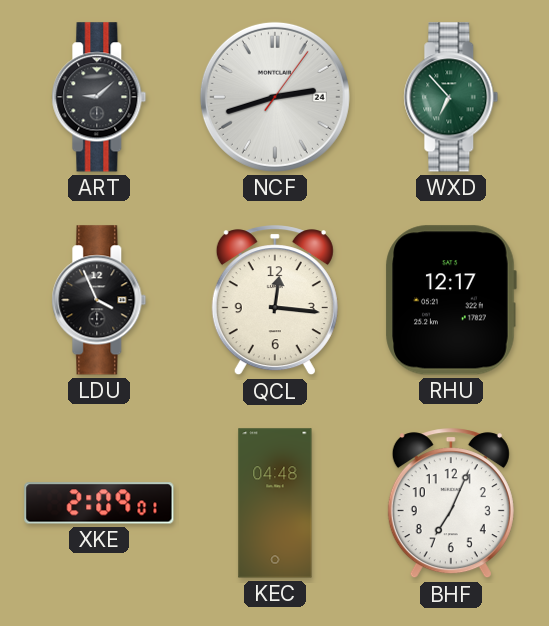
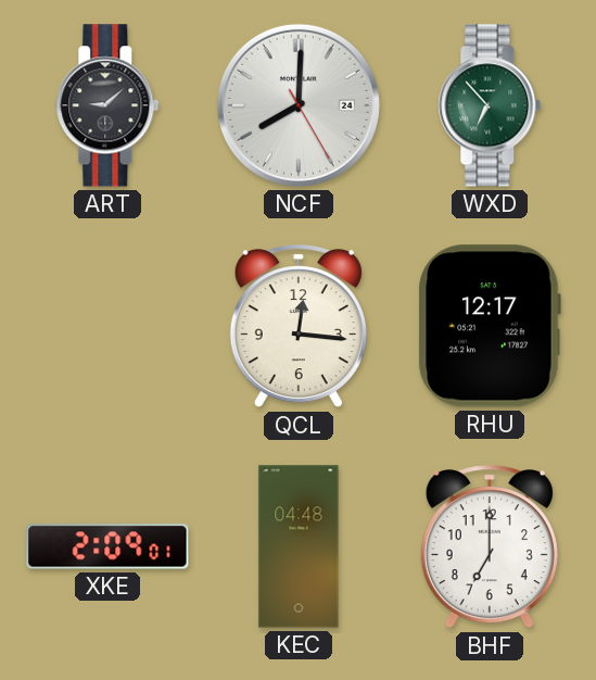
NCF: 2:42 -> 8:00 (299, 105)
LDU: 3:56 -> none (99, 300)
BHF: 7:04 -> 7:00 (490, 547)
